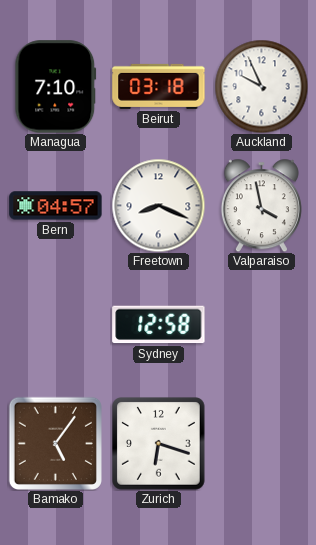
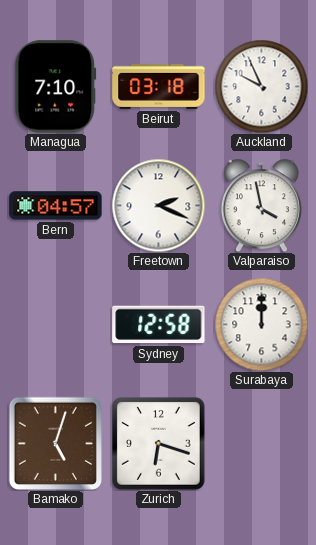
Freetown: 8:19 -> 2:19 (158, 205)
Surabaya: none -> 12:00 (261, 324)
Bamako: 5:06 -> 5:03 (55, 443)
